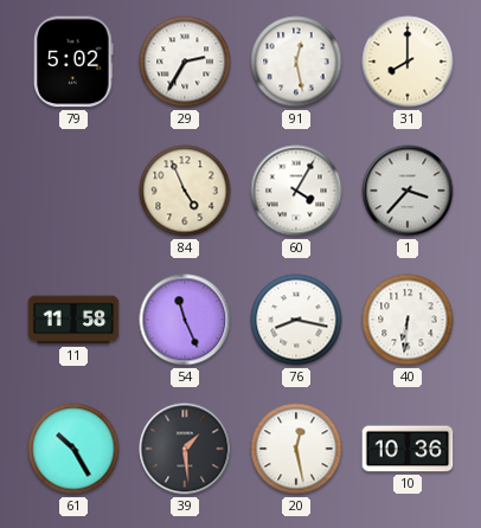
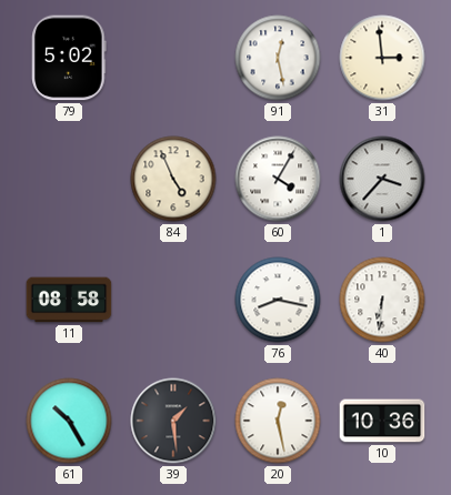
29: 2:35 -> none (185, 62)
31: 8:00 -> 2:59 (382, 58)
11: 11:58 -> 08:58 (69, 300)
54: 11:26 -> none (185, 320)
